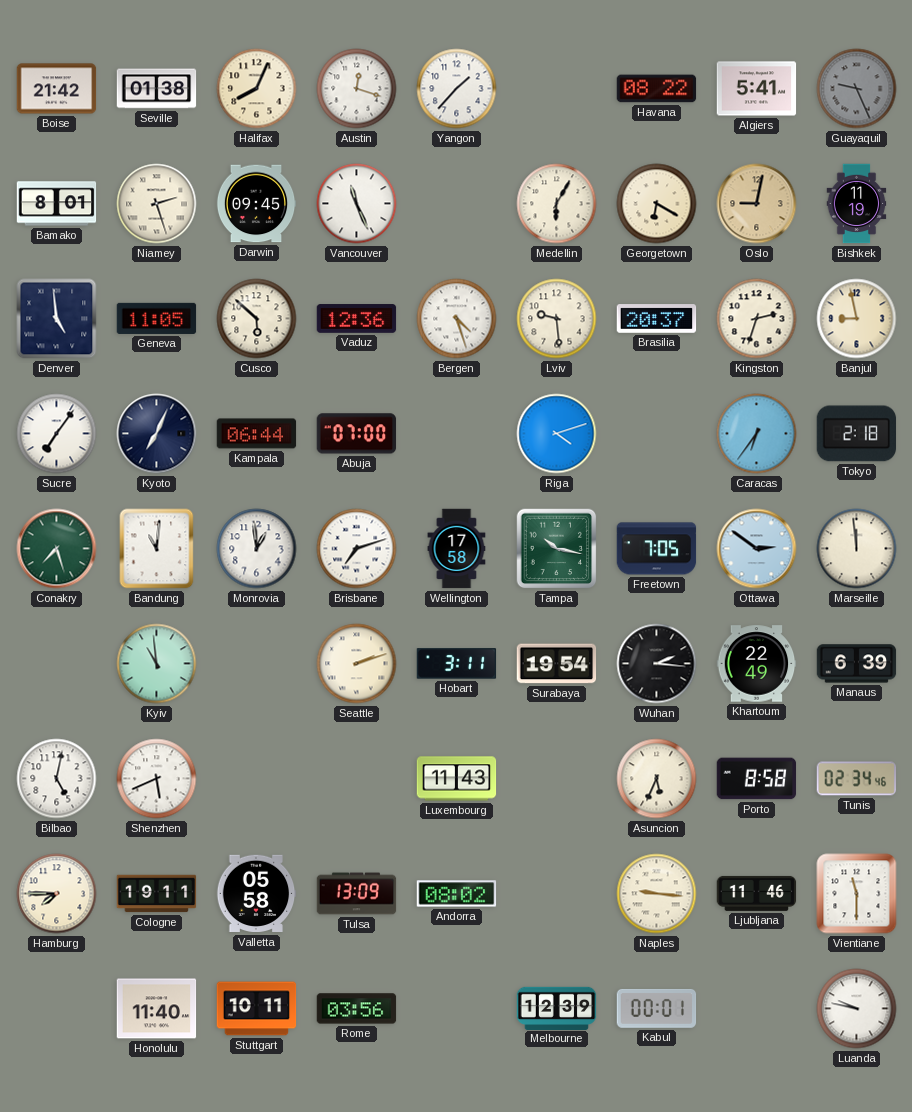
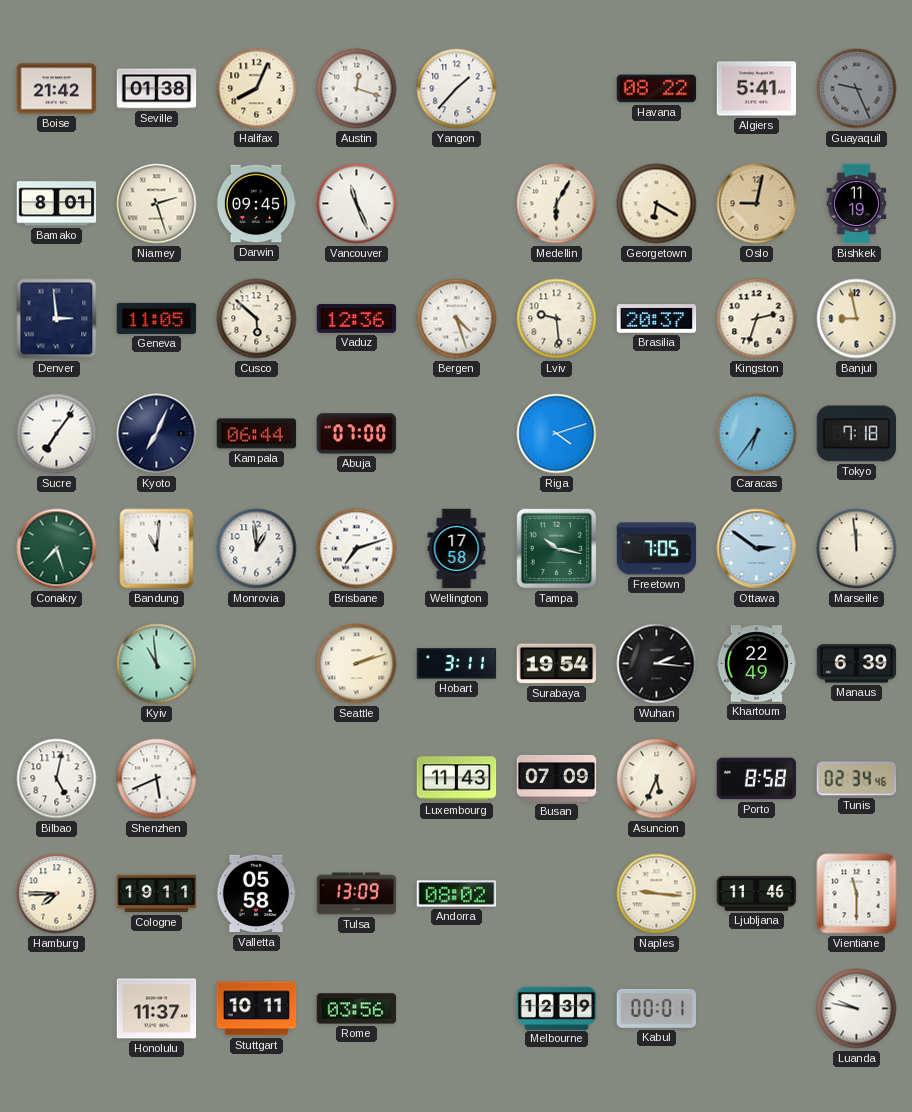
Denver: 4:59 -> 2:59 (57, 319)
Tokyo: 2:18 -> 7:18 (857, 434)
Busan: none -> 07:09 (557, 779)
Honolulu: 11:40 -> 11:37 (157, 1009)
